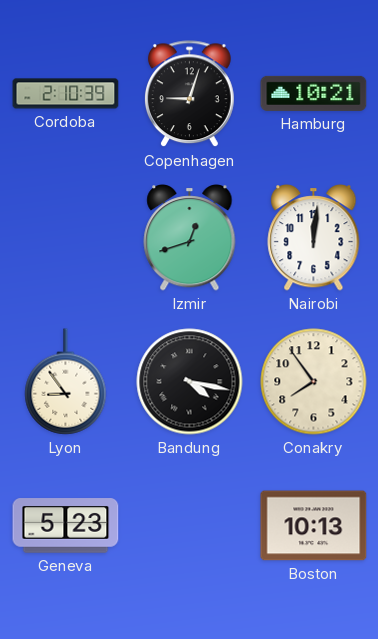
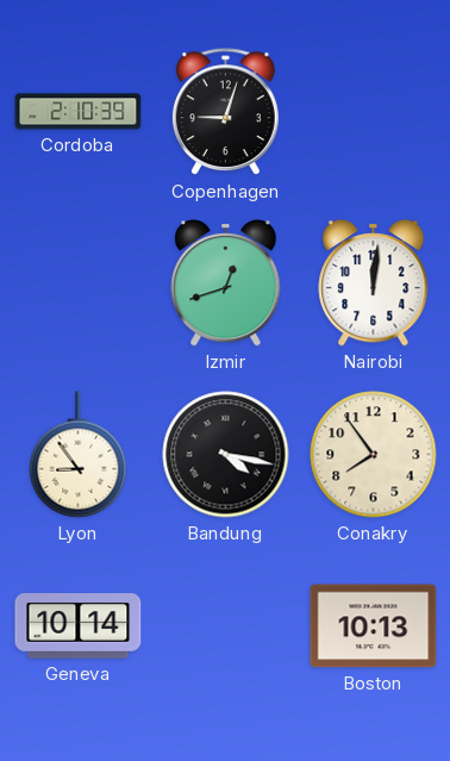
Hamburg: 10:21 -> none (314, 93)
Geneva: 5:23 -> 10:14 (79, 626)
